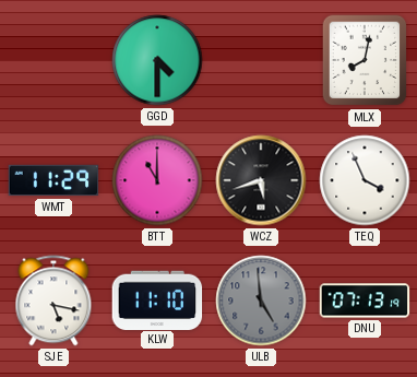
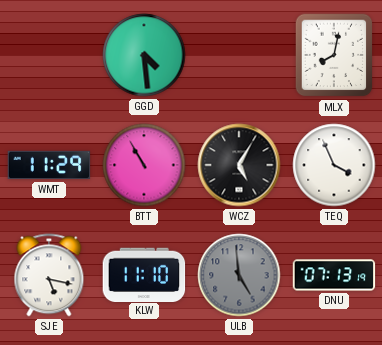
GGD: 4:30 -> 4:29 (144, 55)
BTT: 11:00 -> 10:55 (144, 165)
WCZ: 5:42 -> 5:05 (239, 165)
